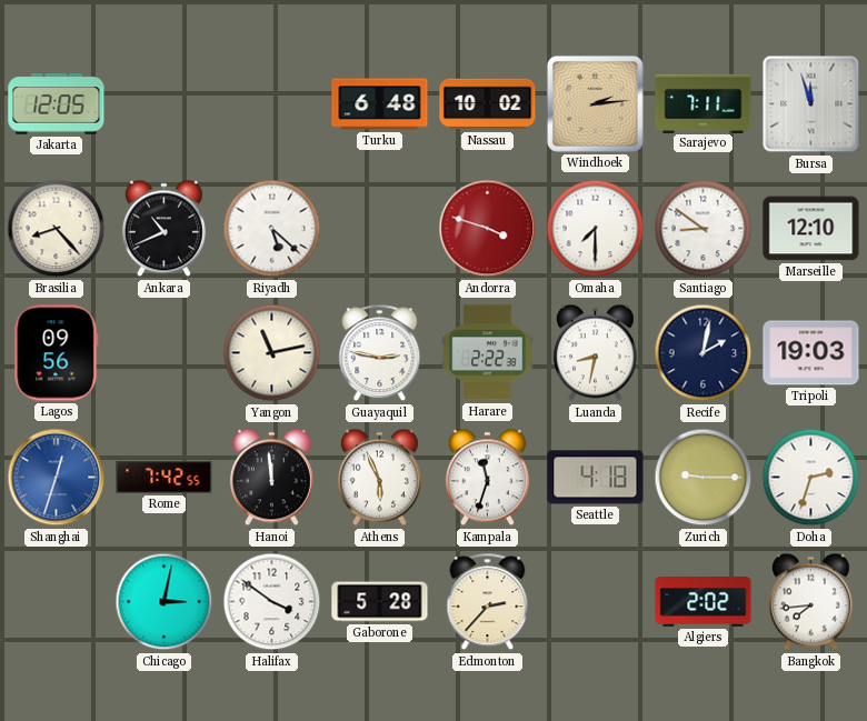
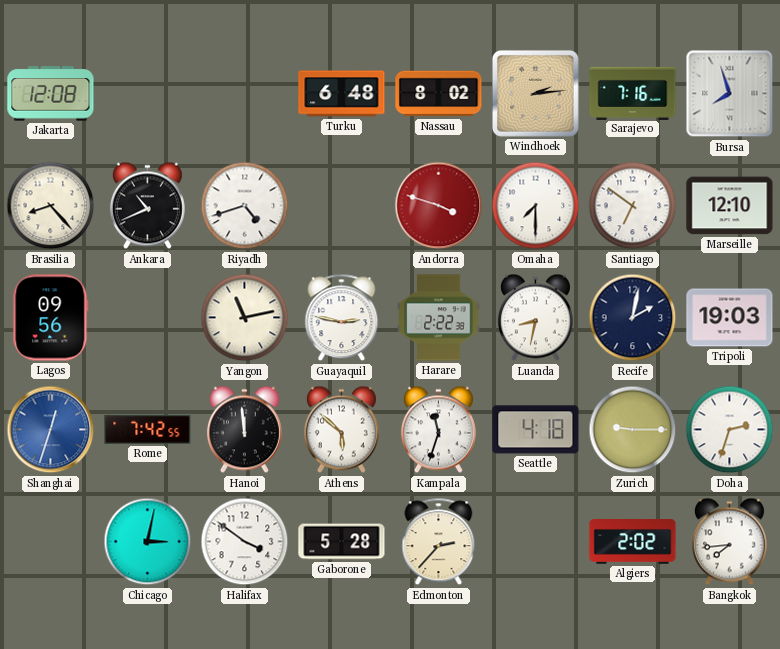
Jakarta: 12:05 -> 12:08 (51, 94)
Nassau: 10:02 -> 8:02 (439, 94)
Sarajevo: 7:11 -> 7:16 (633, 93)
Bursa: 11:57 -> 7:57 (730, 94)
Riyadh: 5:22 -> 4:42 (245, 206)
Santiago: 8:51 -> 6:51 (633, 206)
Athens: 5:56 -> 5:52 (341, 430)
